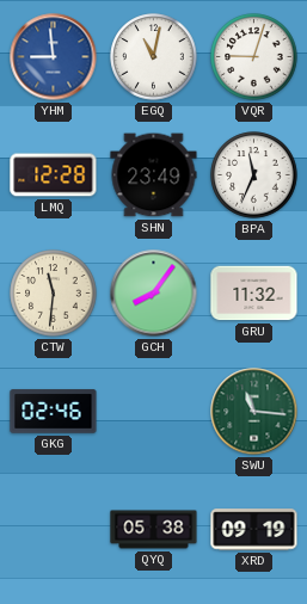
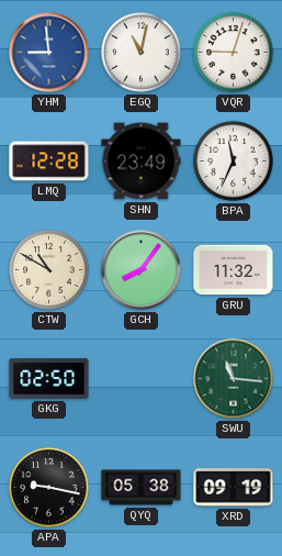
CTW: 11:31 -> 10:50 (49, 270)
GKG: 02:46 -> 02:50 (49, 379)
APA: none -> 9:17 (49, 488)
